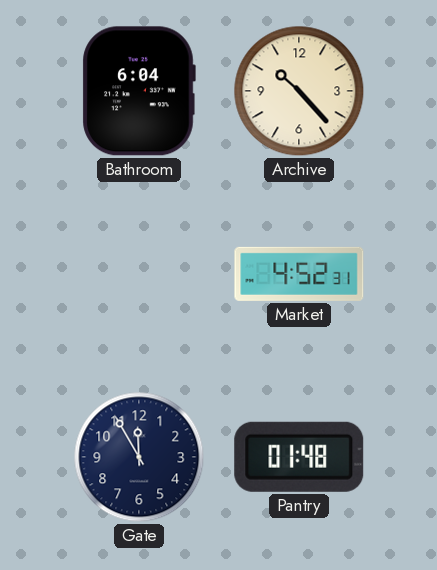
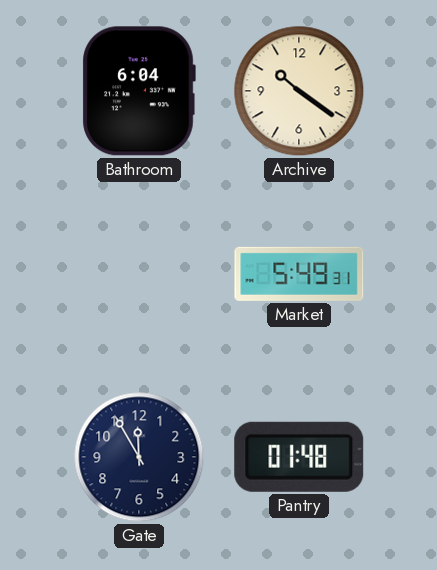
Archive: 10:23 -> 10:21 (299, 91)
Market: 4:52 -> 5:49 (299, 274)
